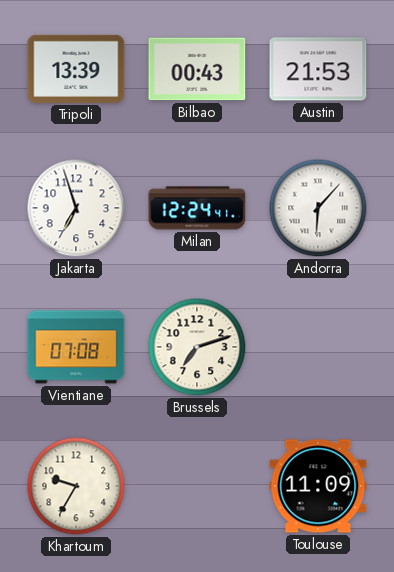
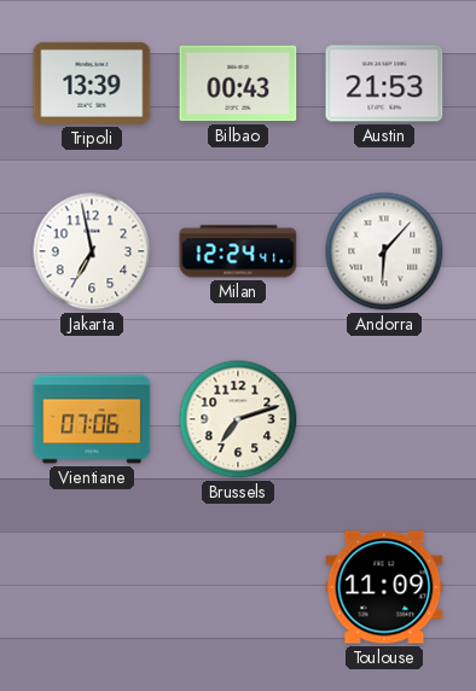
Jakarta: 6:57 -> 6:58 (92, 251)
Vientiane: 07:08 -> 07:06 (92, 419)
Khartoum: 9:35 -> none (76, 486)
